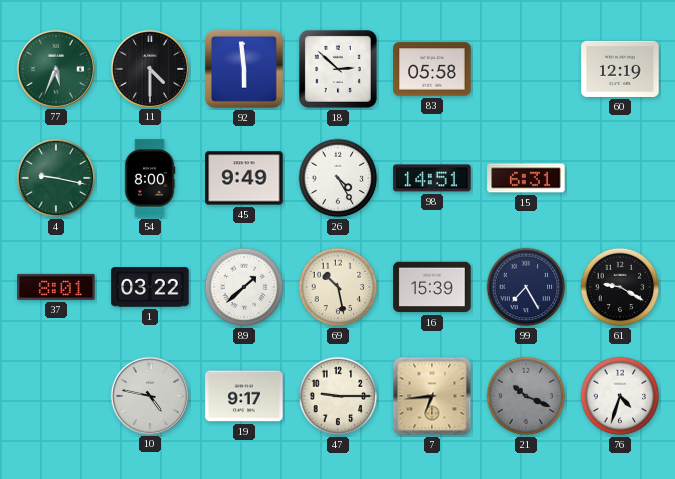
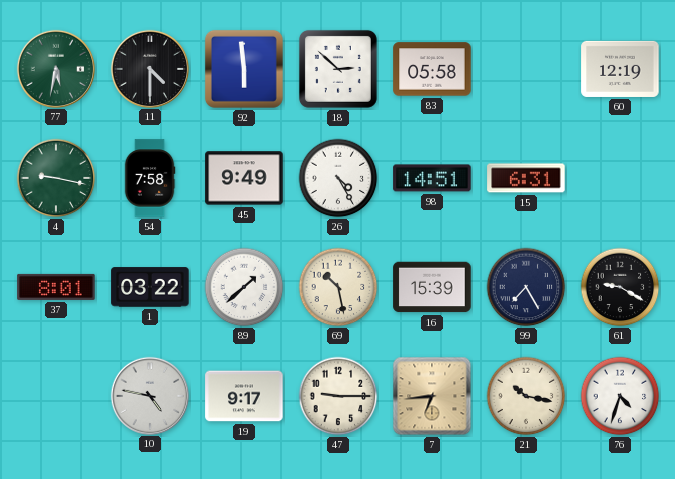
77: 5:34 -> 5:32 (55, 68)
54: 8:00 -> 7:58 (150, 178)
21: 10:19 -> 10:17 (526, 396)
21 dial: grey -> cream (526, 396)
